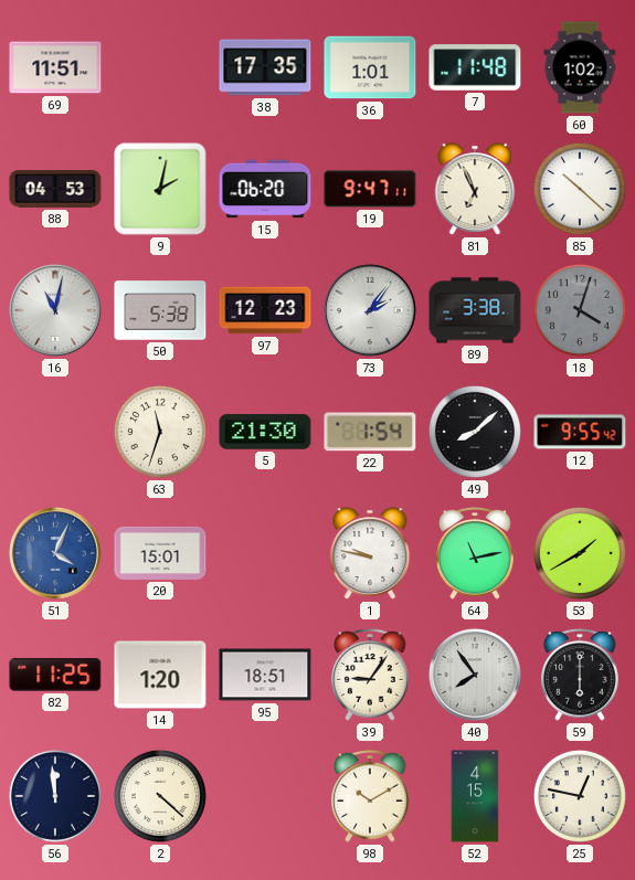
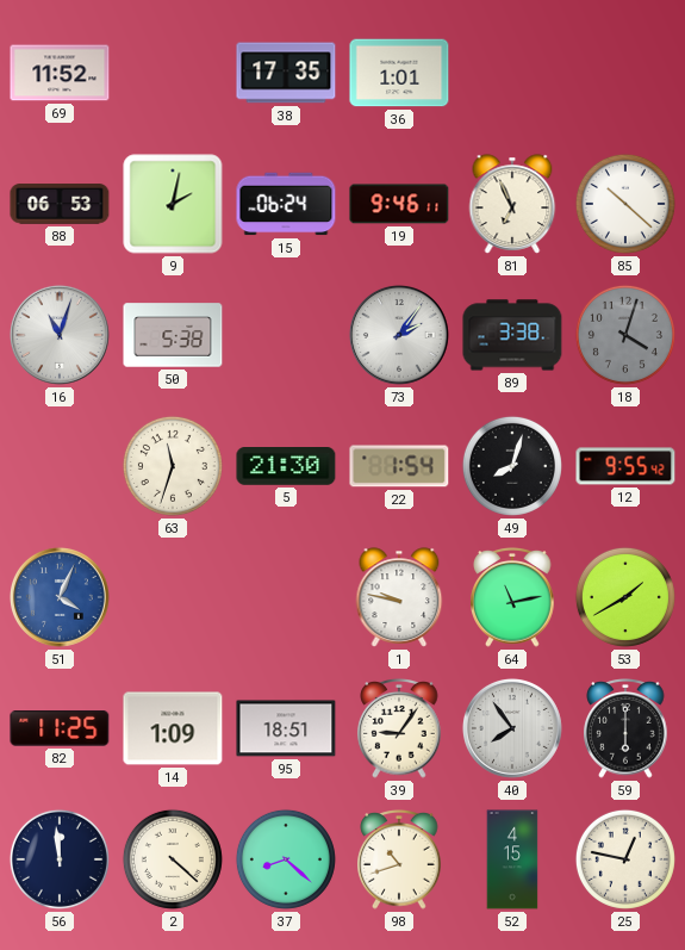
69: 11:51 -> 11:52 (60, 73)
7: 11:48 -> none (475, 67)
60: 1:02 -> none (580, 67)
88: 04:53 -> 06:53 (60, 204)
15: 06:20 -> 06:24 (286, 204)
19: 9:47 -> 9:46 (399, 204)
16: 11:02 -> 11:03 (60, 335)
97: 12:23 -> none (265, 310)
49: 8:08 -> 8:03 (512, 466)
20: 15:01 -> none (160, 553)
14: 1:20 -> 1:09 (173, 728)
37: none -> 8:22 (286, 859)
98: 10:10 -> 10:42 (399, 861)
